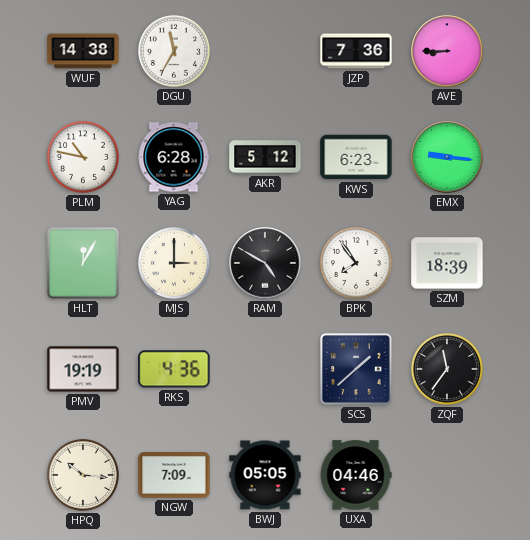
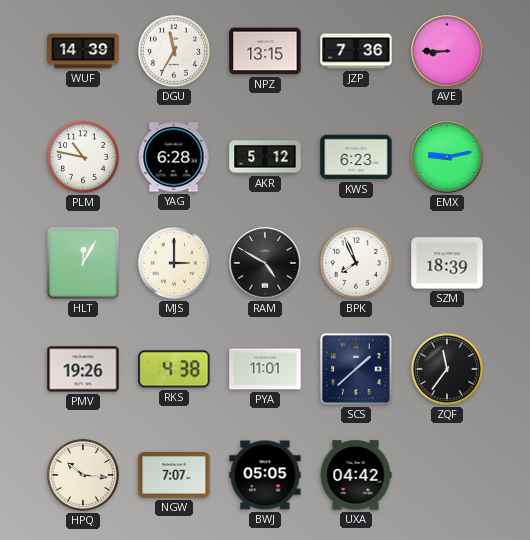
WUF: 14:38 -> 14:39 (83, 51)
NPZ: none -> 13:15 (265, 51)
EMX: 9:16 -> 9:13 (447, 157)
BPK: 7:54 -> 7:56 (356, 263)
PMV: 19:19 -> 19:26 (83, 369)
RKS: 4:36 -> 4:38 (174, 369)
PYA: none -> 11:01 (265, 369)
NGW: 7:09 -> 7:07 (174, 475)
UXA: 04:46 -> 04:42 (356, 475)
